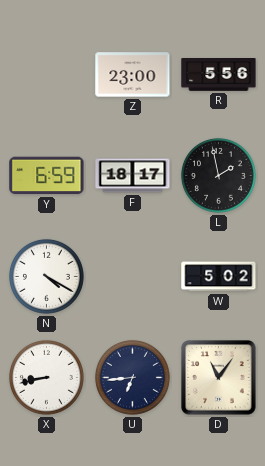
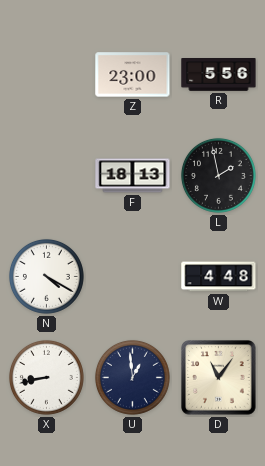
Y: 6:59 -> none (47, 176)
F: 18:17 -> 18:13 (133, 176)
W: 5:02 -> 4:48 (219, 277)
U: 6:44 -> 12:59 (132, 377)
